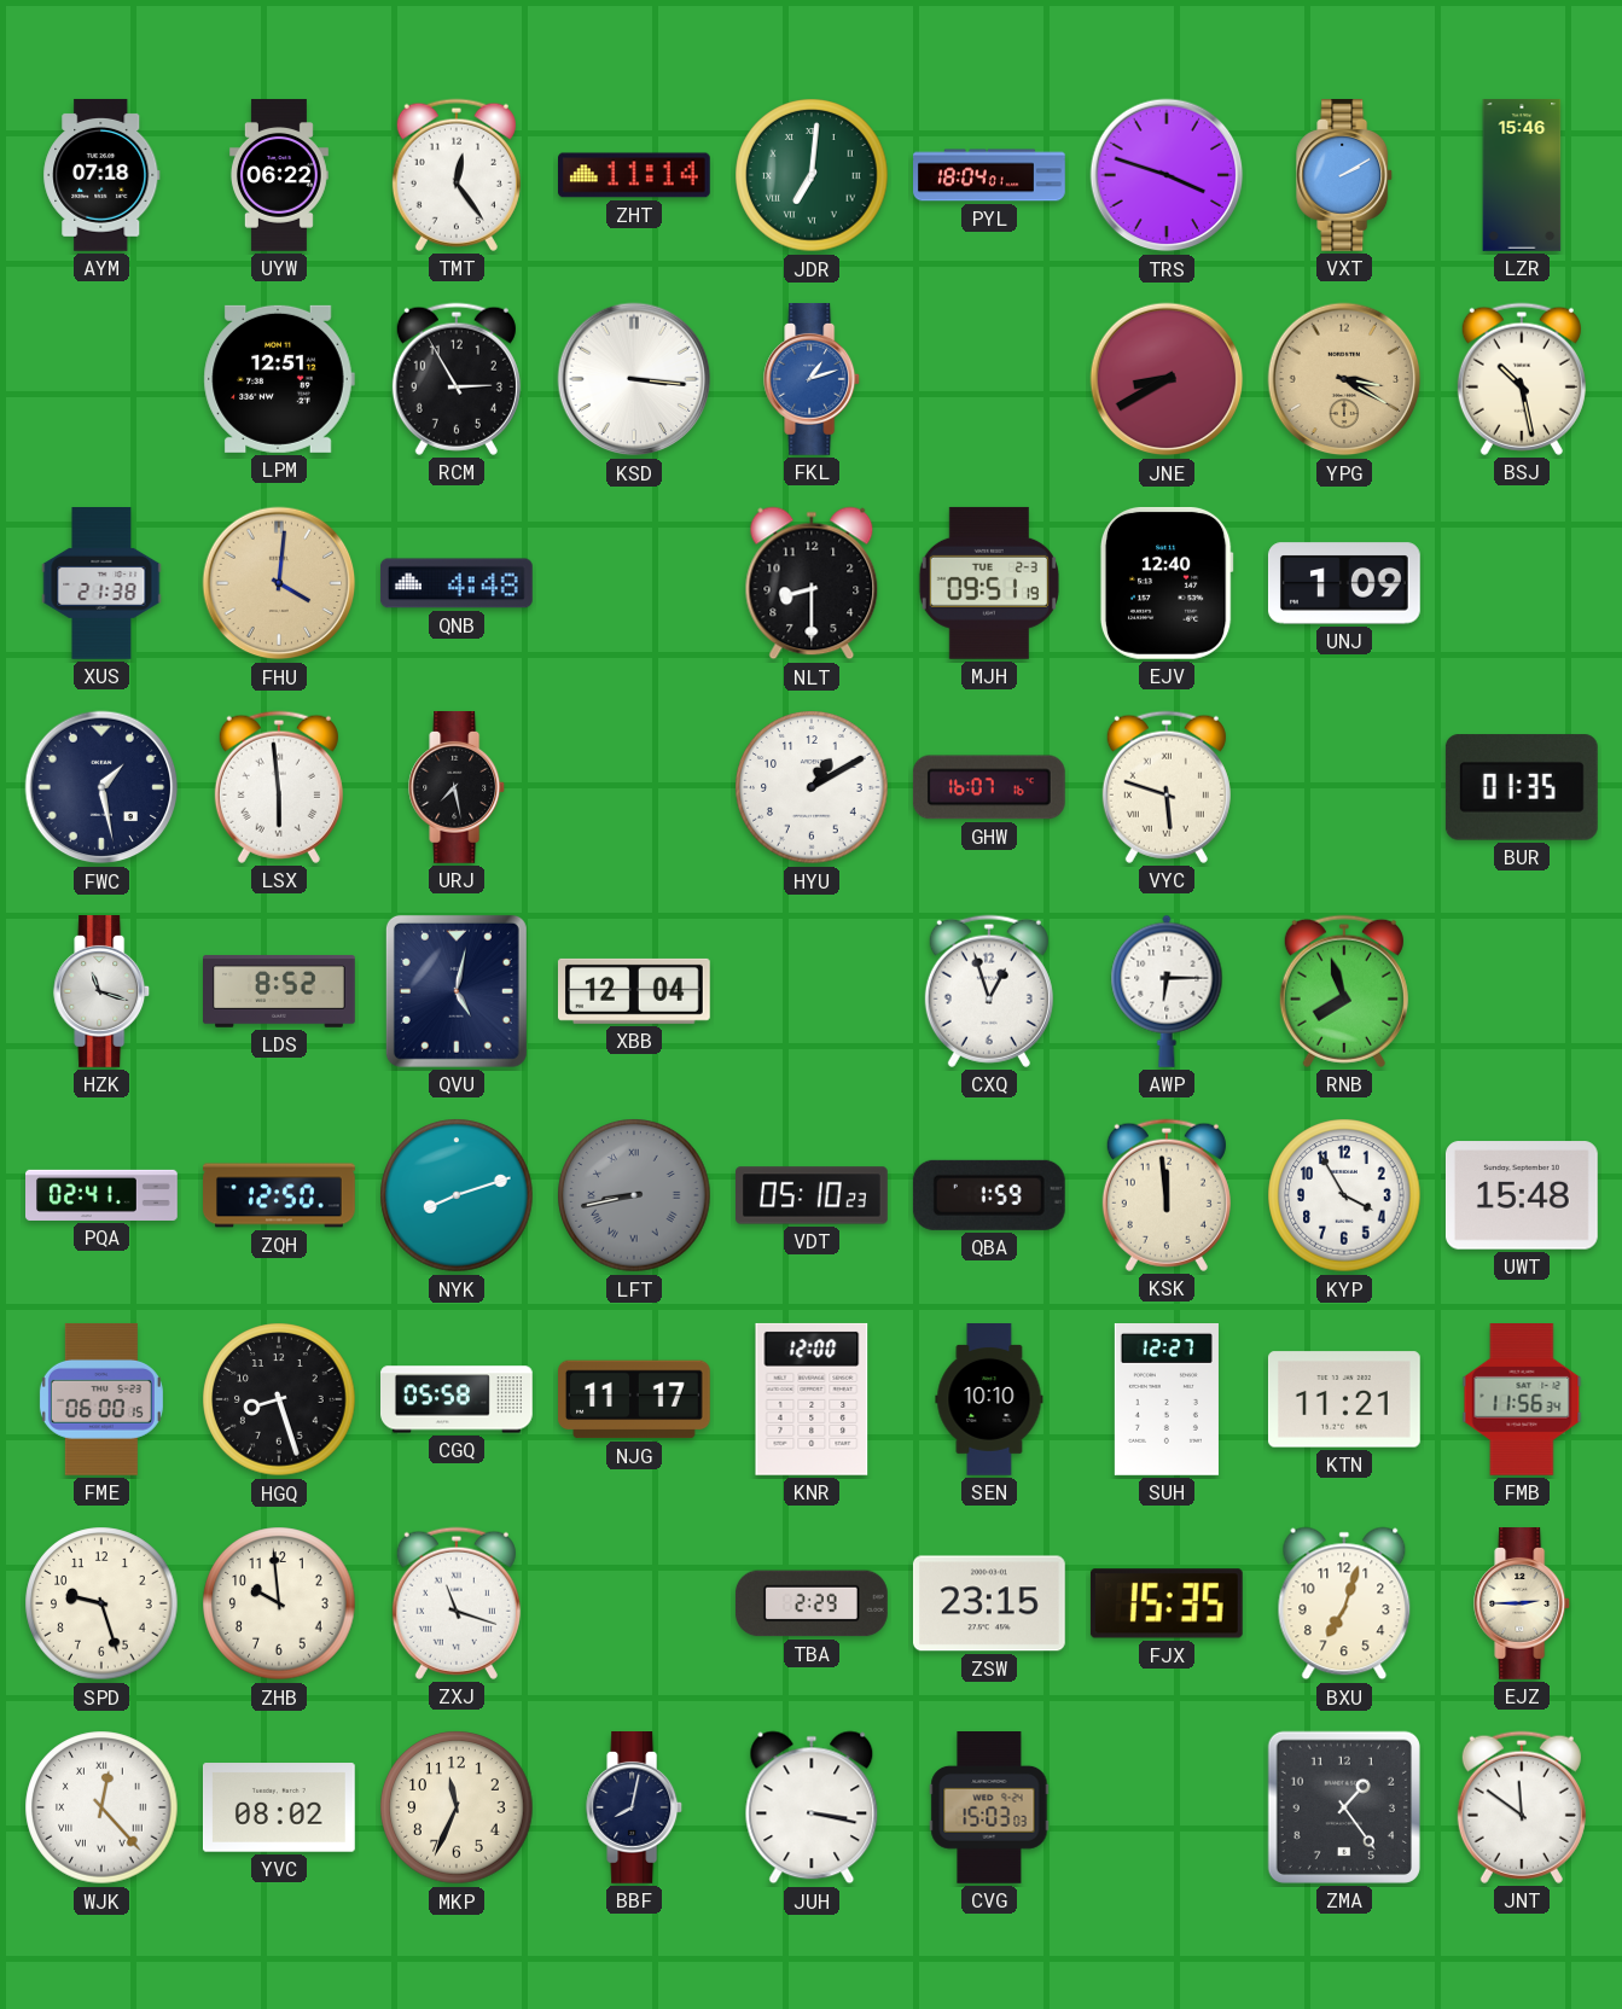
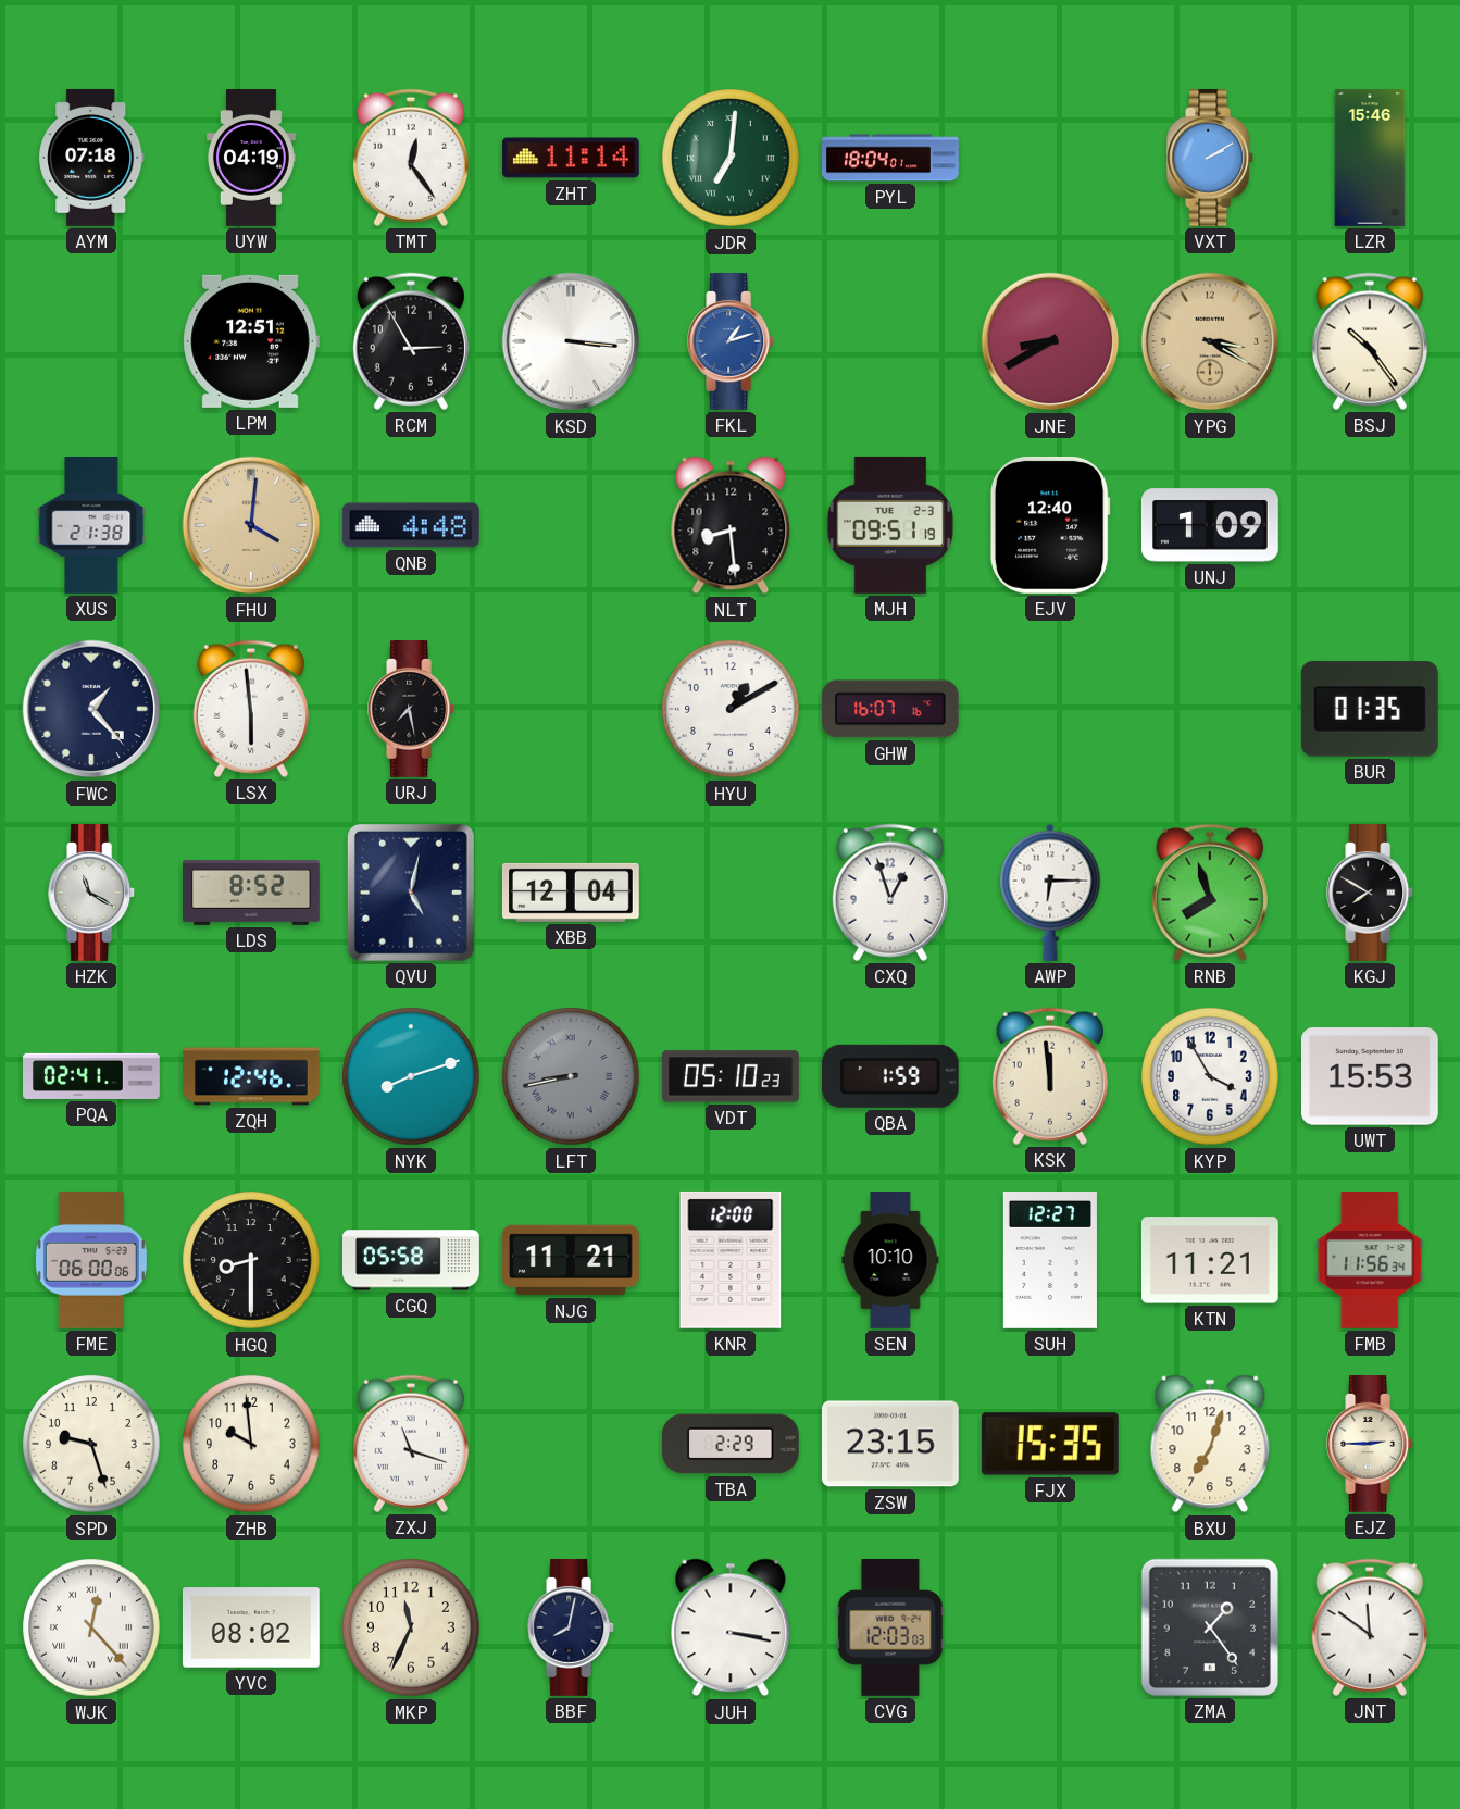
UYW: 06:22 -> 04:19 (251, 158)
TRS: 3:48 -> none (1167, 175)
BSJ: 10:28 -> 10:24 (1370, 341)
NLT: 8:30 -> 8:29 (731, 525)
FWC: 1:28 -> 1:23 (91, 709)
VYC: 5:48 -> none (1167, 787)
HZK: 11:18 -> 11:20 (92, 894)
KGJ: none -> 7:50 (1371, 894)
ZQH: 12:50 -> 12:46 (251, 1076)
UWT: 15:48 -> 15:53 (1370, 1076)
FME: 06:00:15 -> 06:00:06 (91, 1260)
HGQ: 8:27 -> 8:30 (251, 1260)
NJG: 11:17 -> 11:21 (572, 1260)
CVG: 15:03 -> 12:03 (890, 1629)
